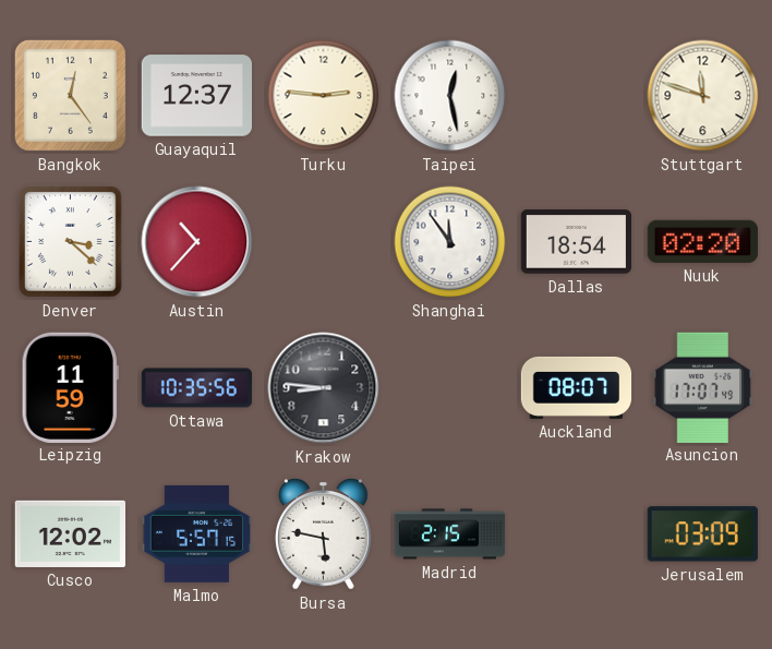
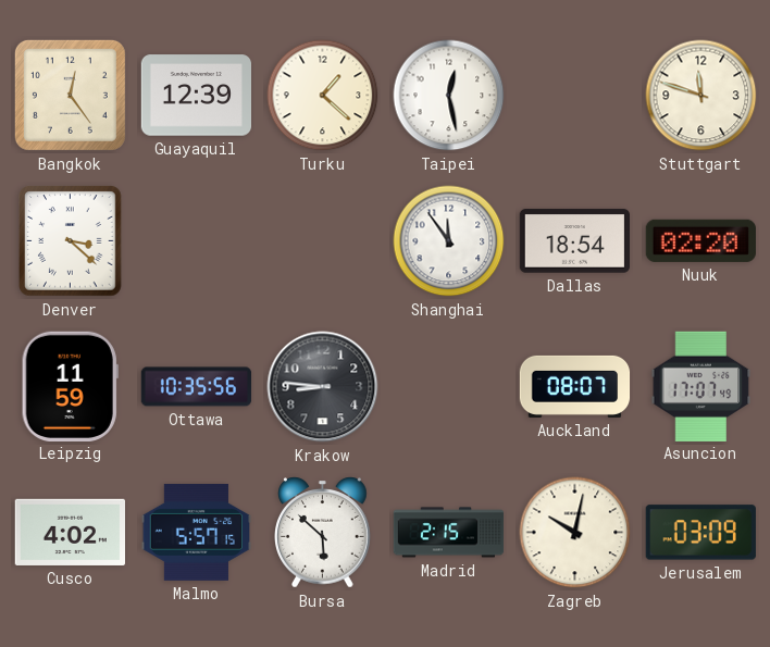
Guayaquil: 12:37 -> 12:39 (196, 96)
Turku: 2:46 -> 1:22 (323, 96)
Austin: 10:37 -> none (197, 242)
Cusco: 12:02 -> 4:02 (70, 532)
Bursa: 5:47 -> 5:52 (323, 533)
Zagreb: none -> 10:02 (575, 533)
